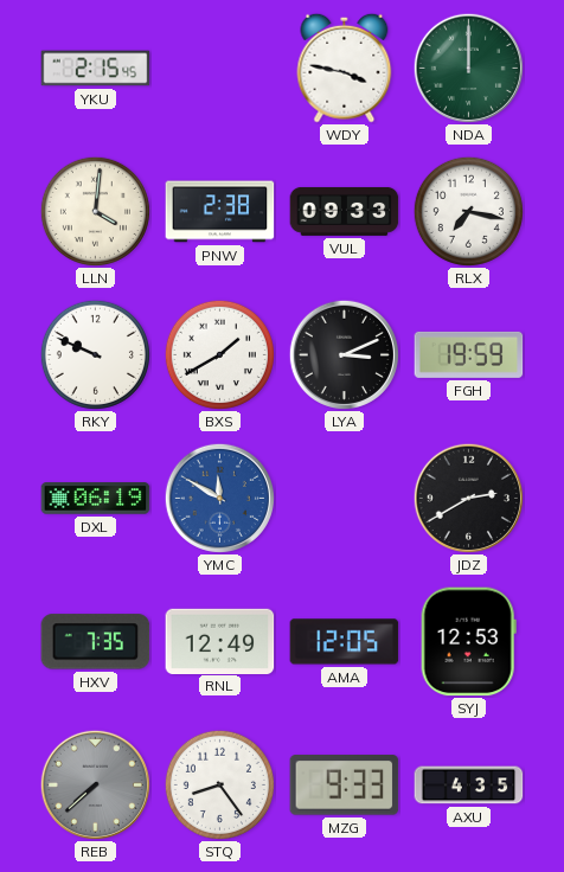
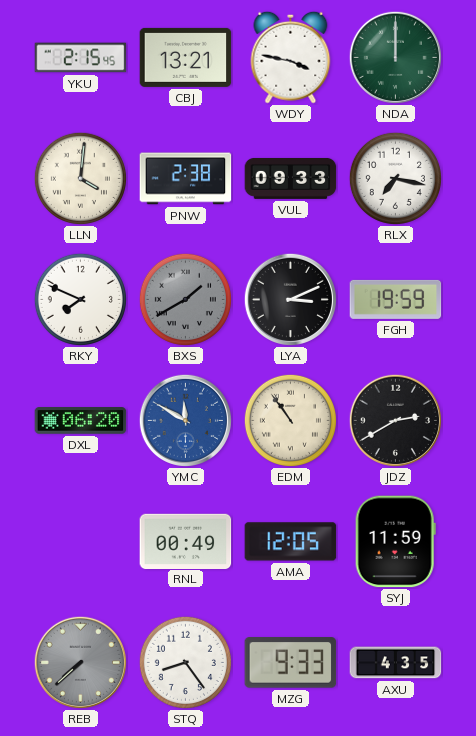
CBJ: none -> 13:21 (186, 57)
RKY: 9:49 -> 7:49 (80, 299)
BXS dial: white -> grey (185, 299)
DXL: 06:19 -> 06:20 (81, 421)
EDM: none -> 10:54 (290, 420)
HXV: 7:35 -> none (96, 642)
RNL: 12:49 -> 00:49 (186, 541)
SYJ: 12:53 -> 11:59 (395, 542)
